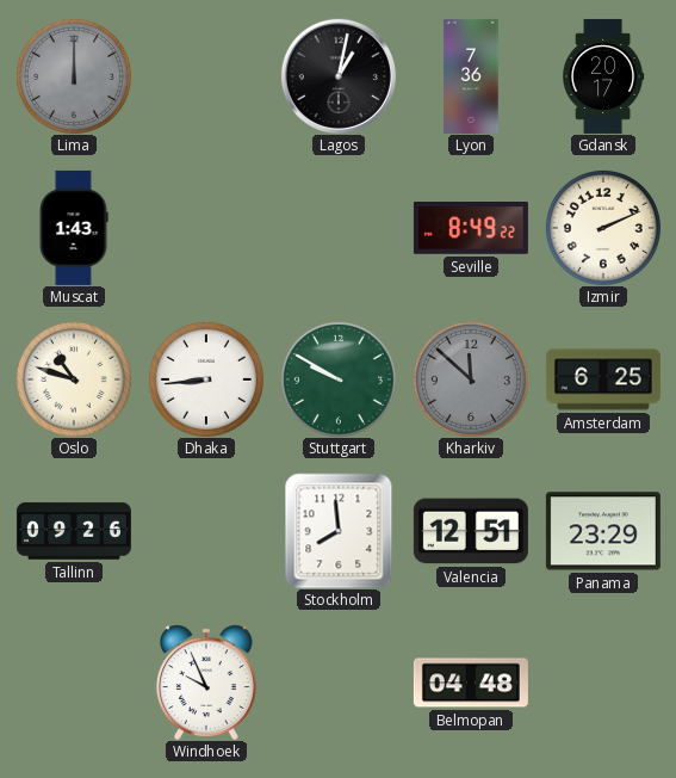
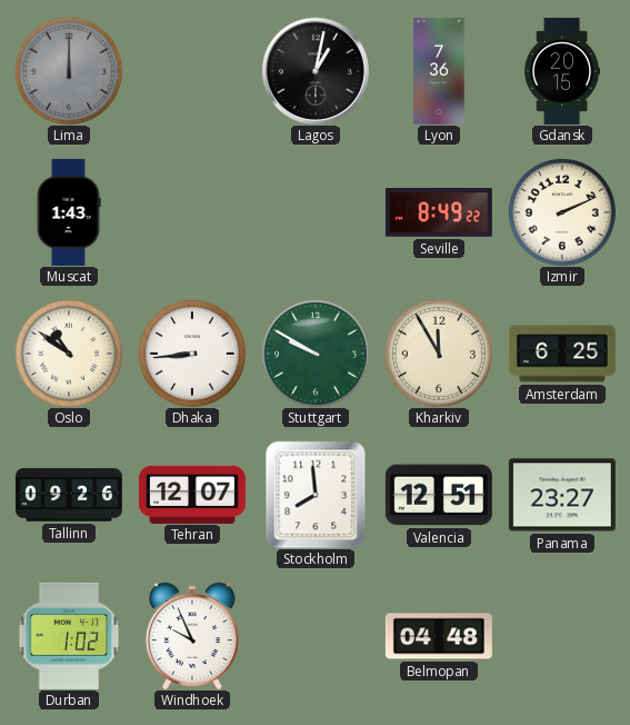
Gdansk: 20:17 -> 20:15 (563, 71)
Oslo: 10:48 -> 10:51 (69, 354)
Kharkiv: 11:52 -> 11:55 (439, 354)
Kharkiv dial: grey -> cream (439, 354)
Tehran: none -> 12:07 (192, 494)
Panama: 23:29 -> 23:27 (562, 495)
Durban: none -> 1:02 (69, 636)
